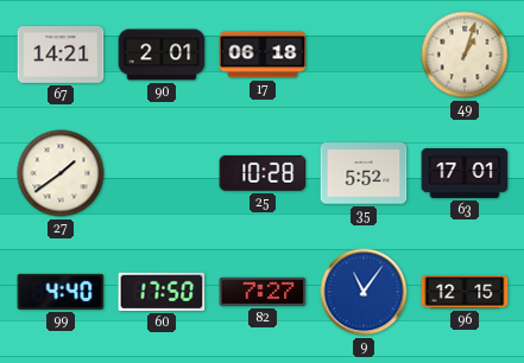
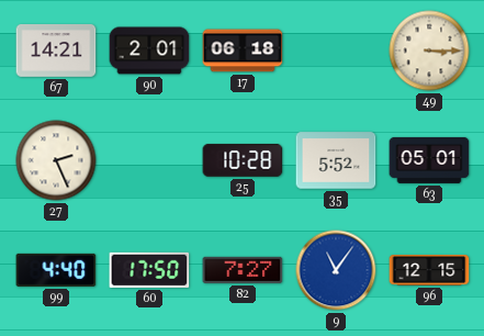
49: 1:03 -> 3:15 (429, 51)
27: 1:39 -> 2:26 (56, 160)
63: 17:01 -> 05:01 (429, 160)
